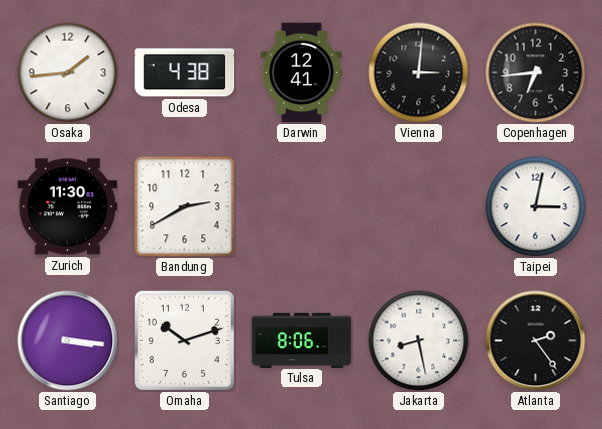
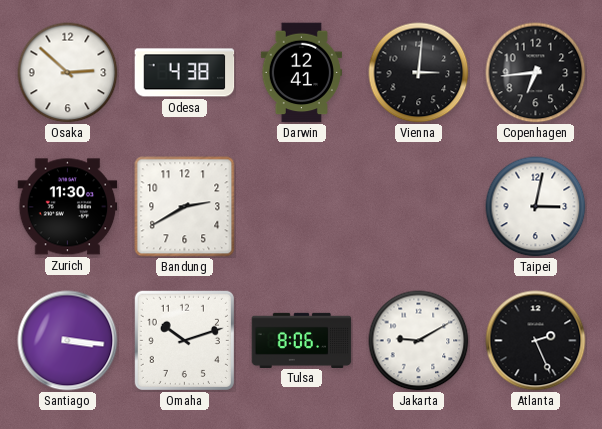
Osaka: 1:44 -> 2:52 (68, 73)
Jakarta: 8:28 -> 9:10 (419, 341)
Atlanta: 2:24 -> 2:26 (536, 341)
